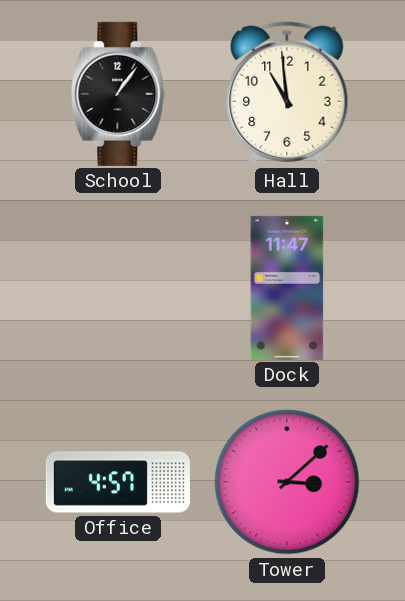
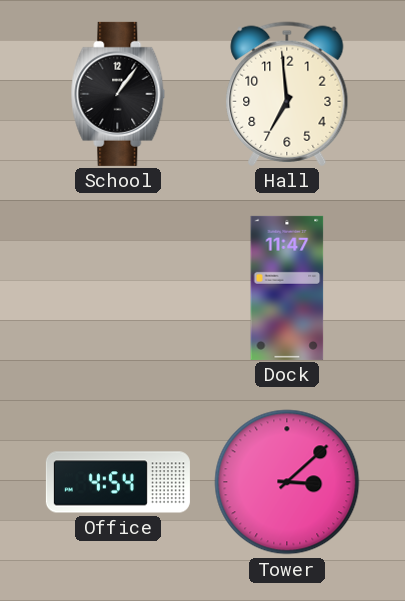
Hall: 10:59 -> 6:59 (287, 94)
Office: 4:57 -> 4:54 (118, 482)
